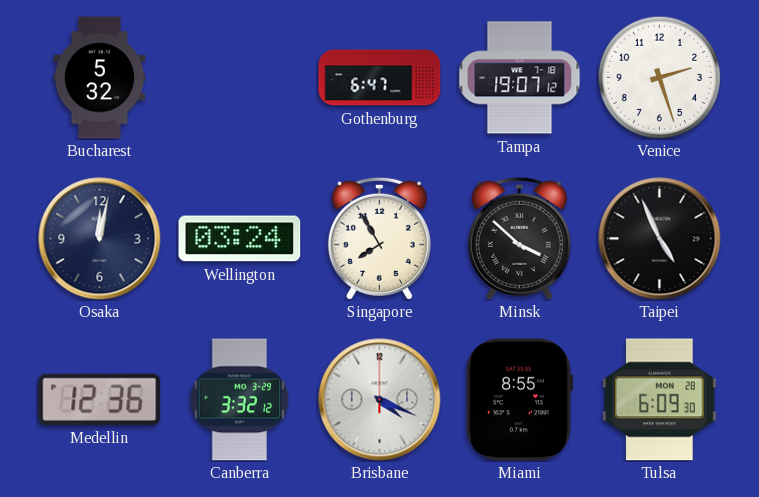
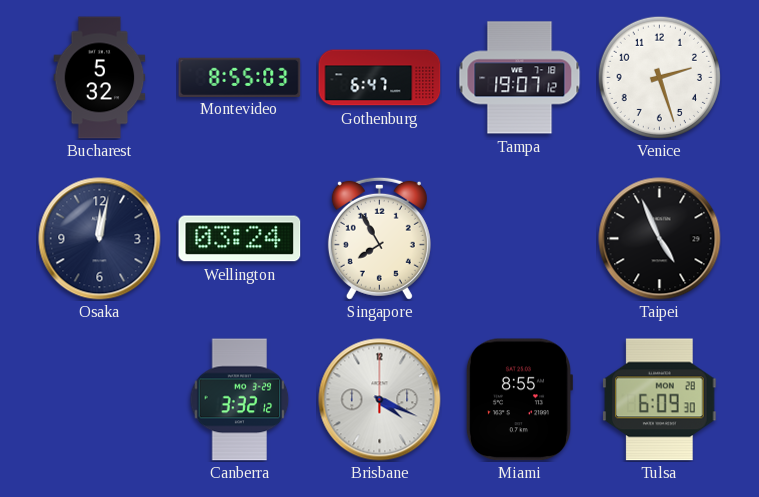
Montevideo: none -> 8:55 (240, 77)
Minsk: 3:52 -> none (519, 238)
Medellin: 12:36 -> none (100, 399)
